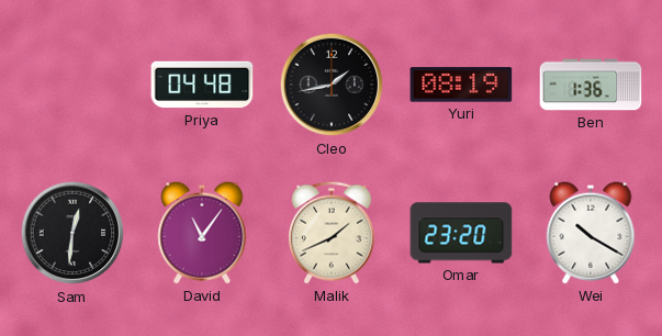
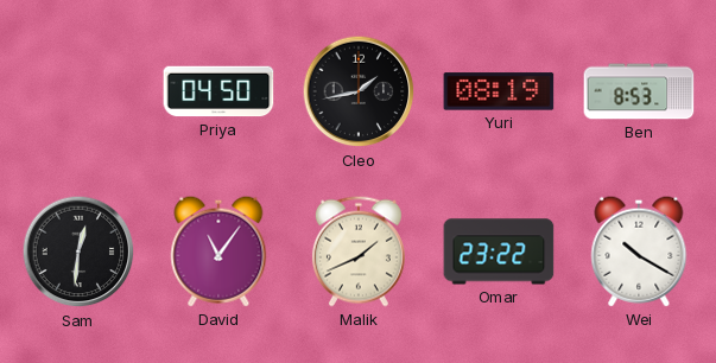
Priya: 04:48 -> 04:50 (218, 91)
Ben: 1:36 -> 8:53 (639, 91)
Omar: 23:20 -> 23:22 (499, 251)
